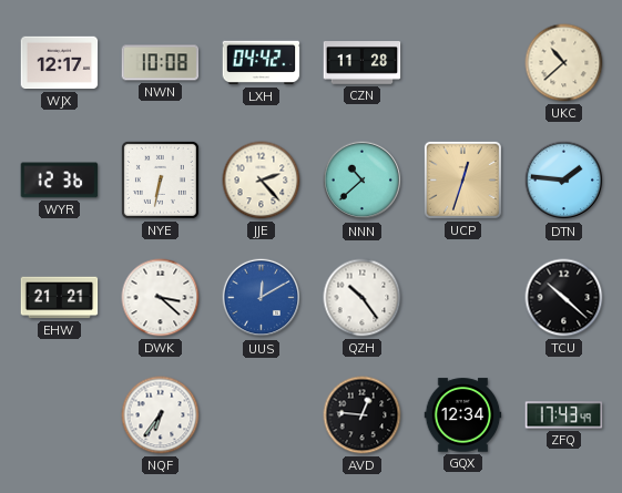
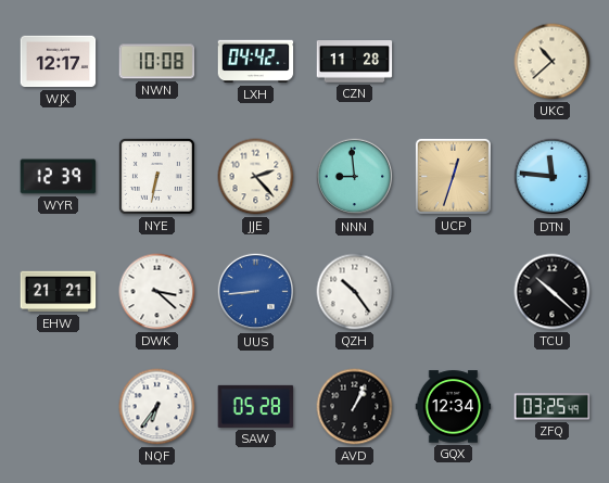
WYR: 12:36 -> 12:39 (59, 177)
NNN: 10:38 -> 8:59 (355, 177)
DTN: 1:46 -> 11:46 (553, 177)
UUS: 12:10 -> 8:44 (256, 292)
SAW: none -> 05:28 (256, 406)
AVD: 12:46 -> 1:04 (355, 407)
ZFQ: 17:43 -> 03:25 (553, 407)
